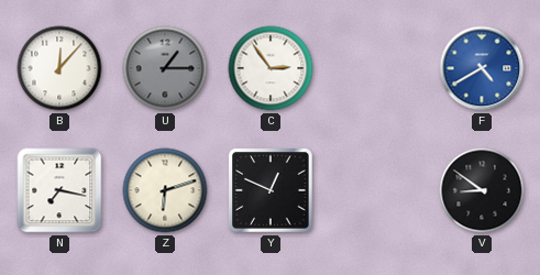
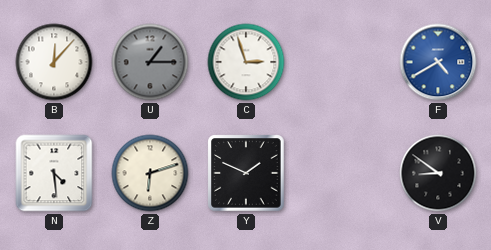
C: 2:54 -> 2:57 (246, 62)
N: 7:17 -> 4:29 (54, 173)
Y: 12:49 -> 1:49 (246, 173)
